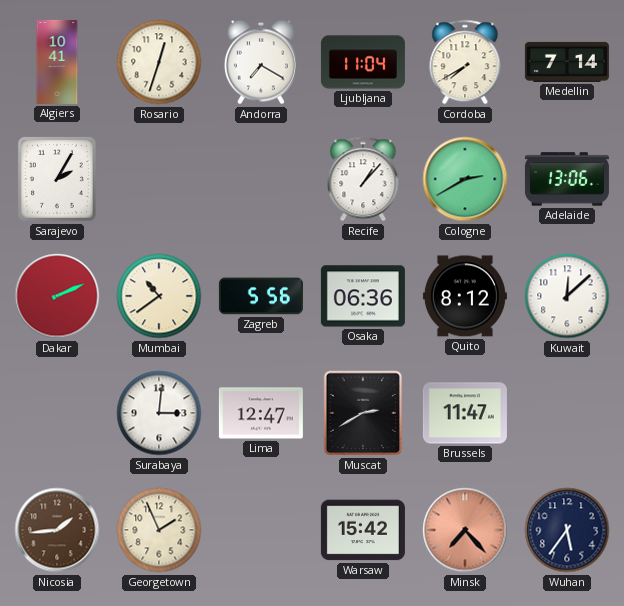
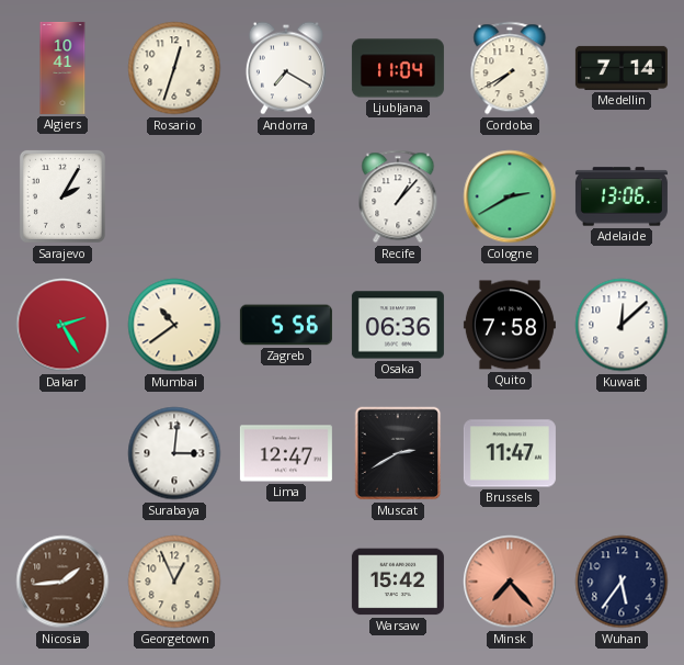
Dakar: 2:11 -> 2:25 (62, 325)
Quito: 8:12 -> 7:58 (510, 325)
Georgetown: 1:56 -> 12:56 (174, 582)
